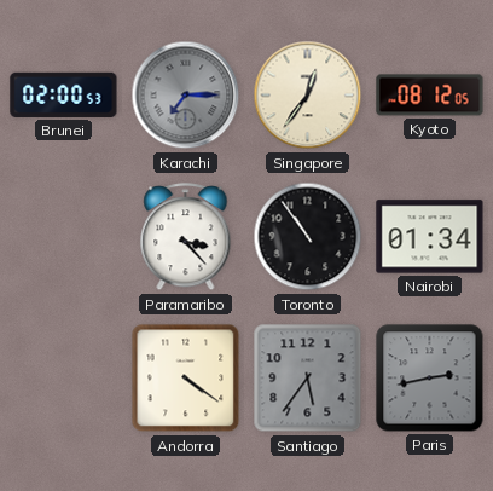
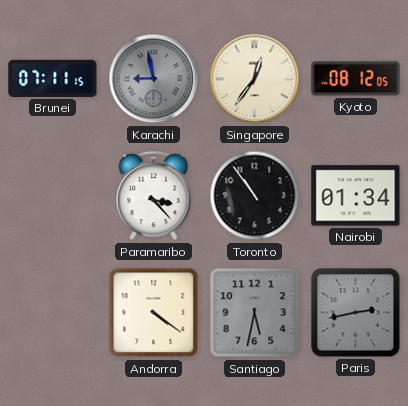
Brunei: 02:00 -> 07:11 (53, 78)
Karachi: 7:15 -> 8:58 (154, 79)
Santiago: 5:36 -> 5:32 (255, 313)
